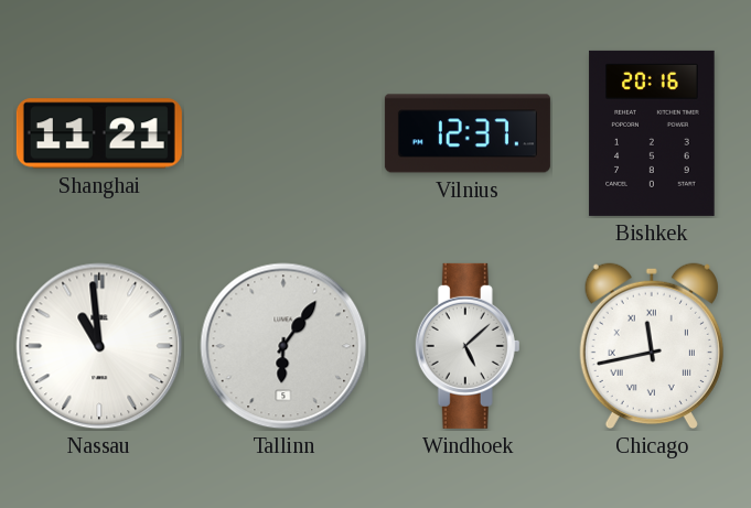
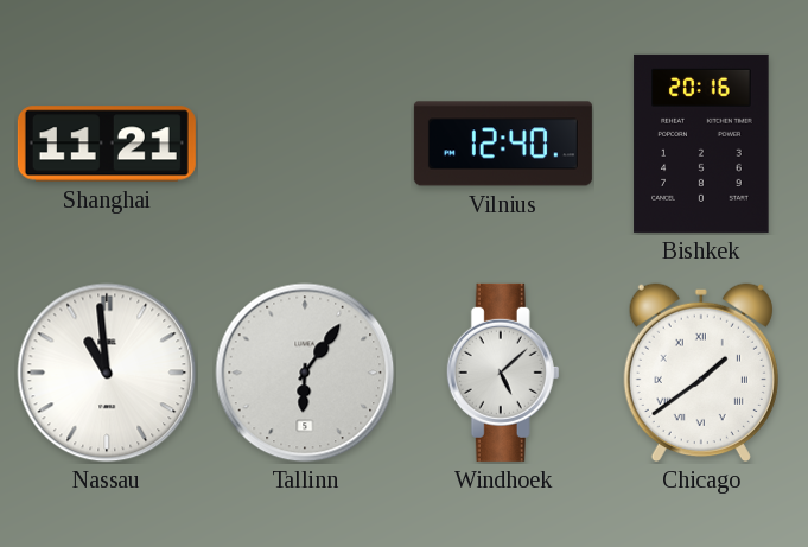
Vilnius: 12:37 -> 12:40 (503, 144)
Chicago: 11:43 -> 1:39 (701, 373)
